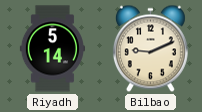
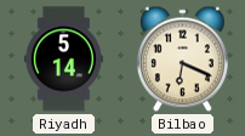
Bilbao: 9:11 -> 6:19 (182, 59)
